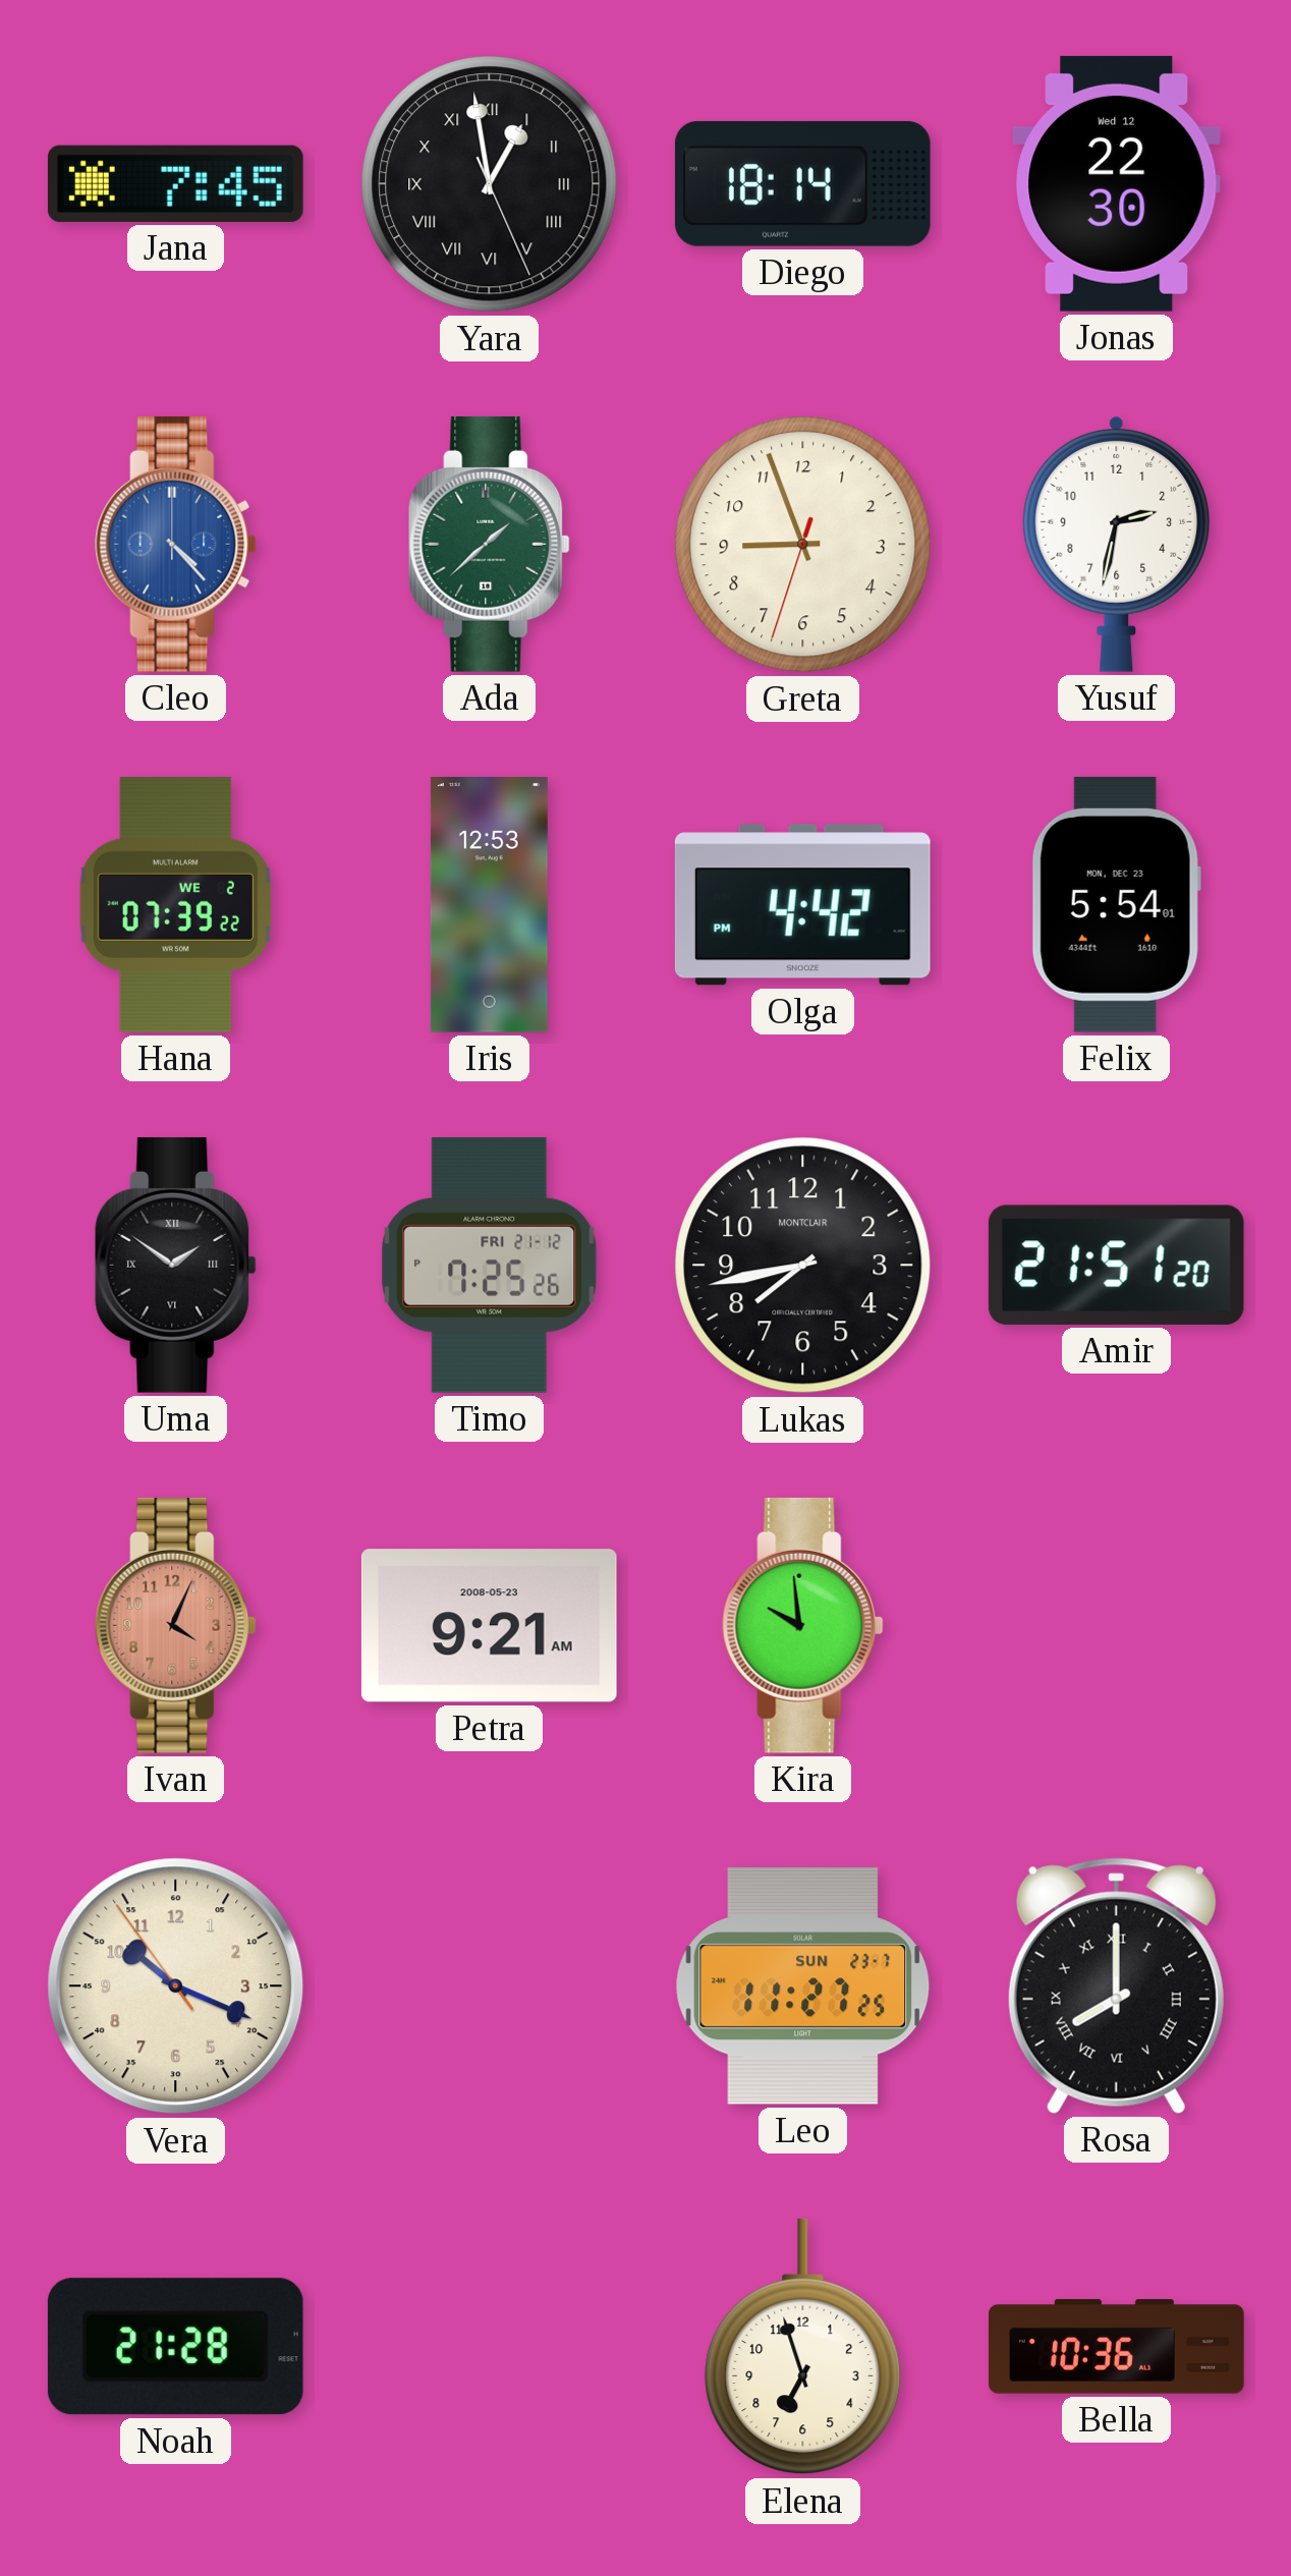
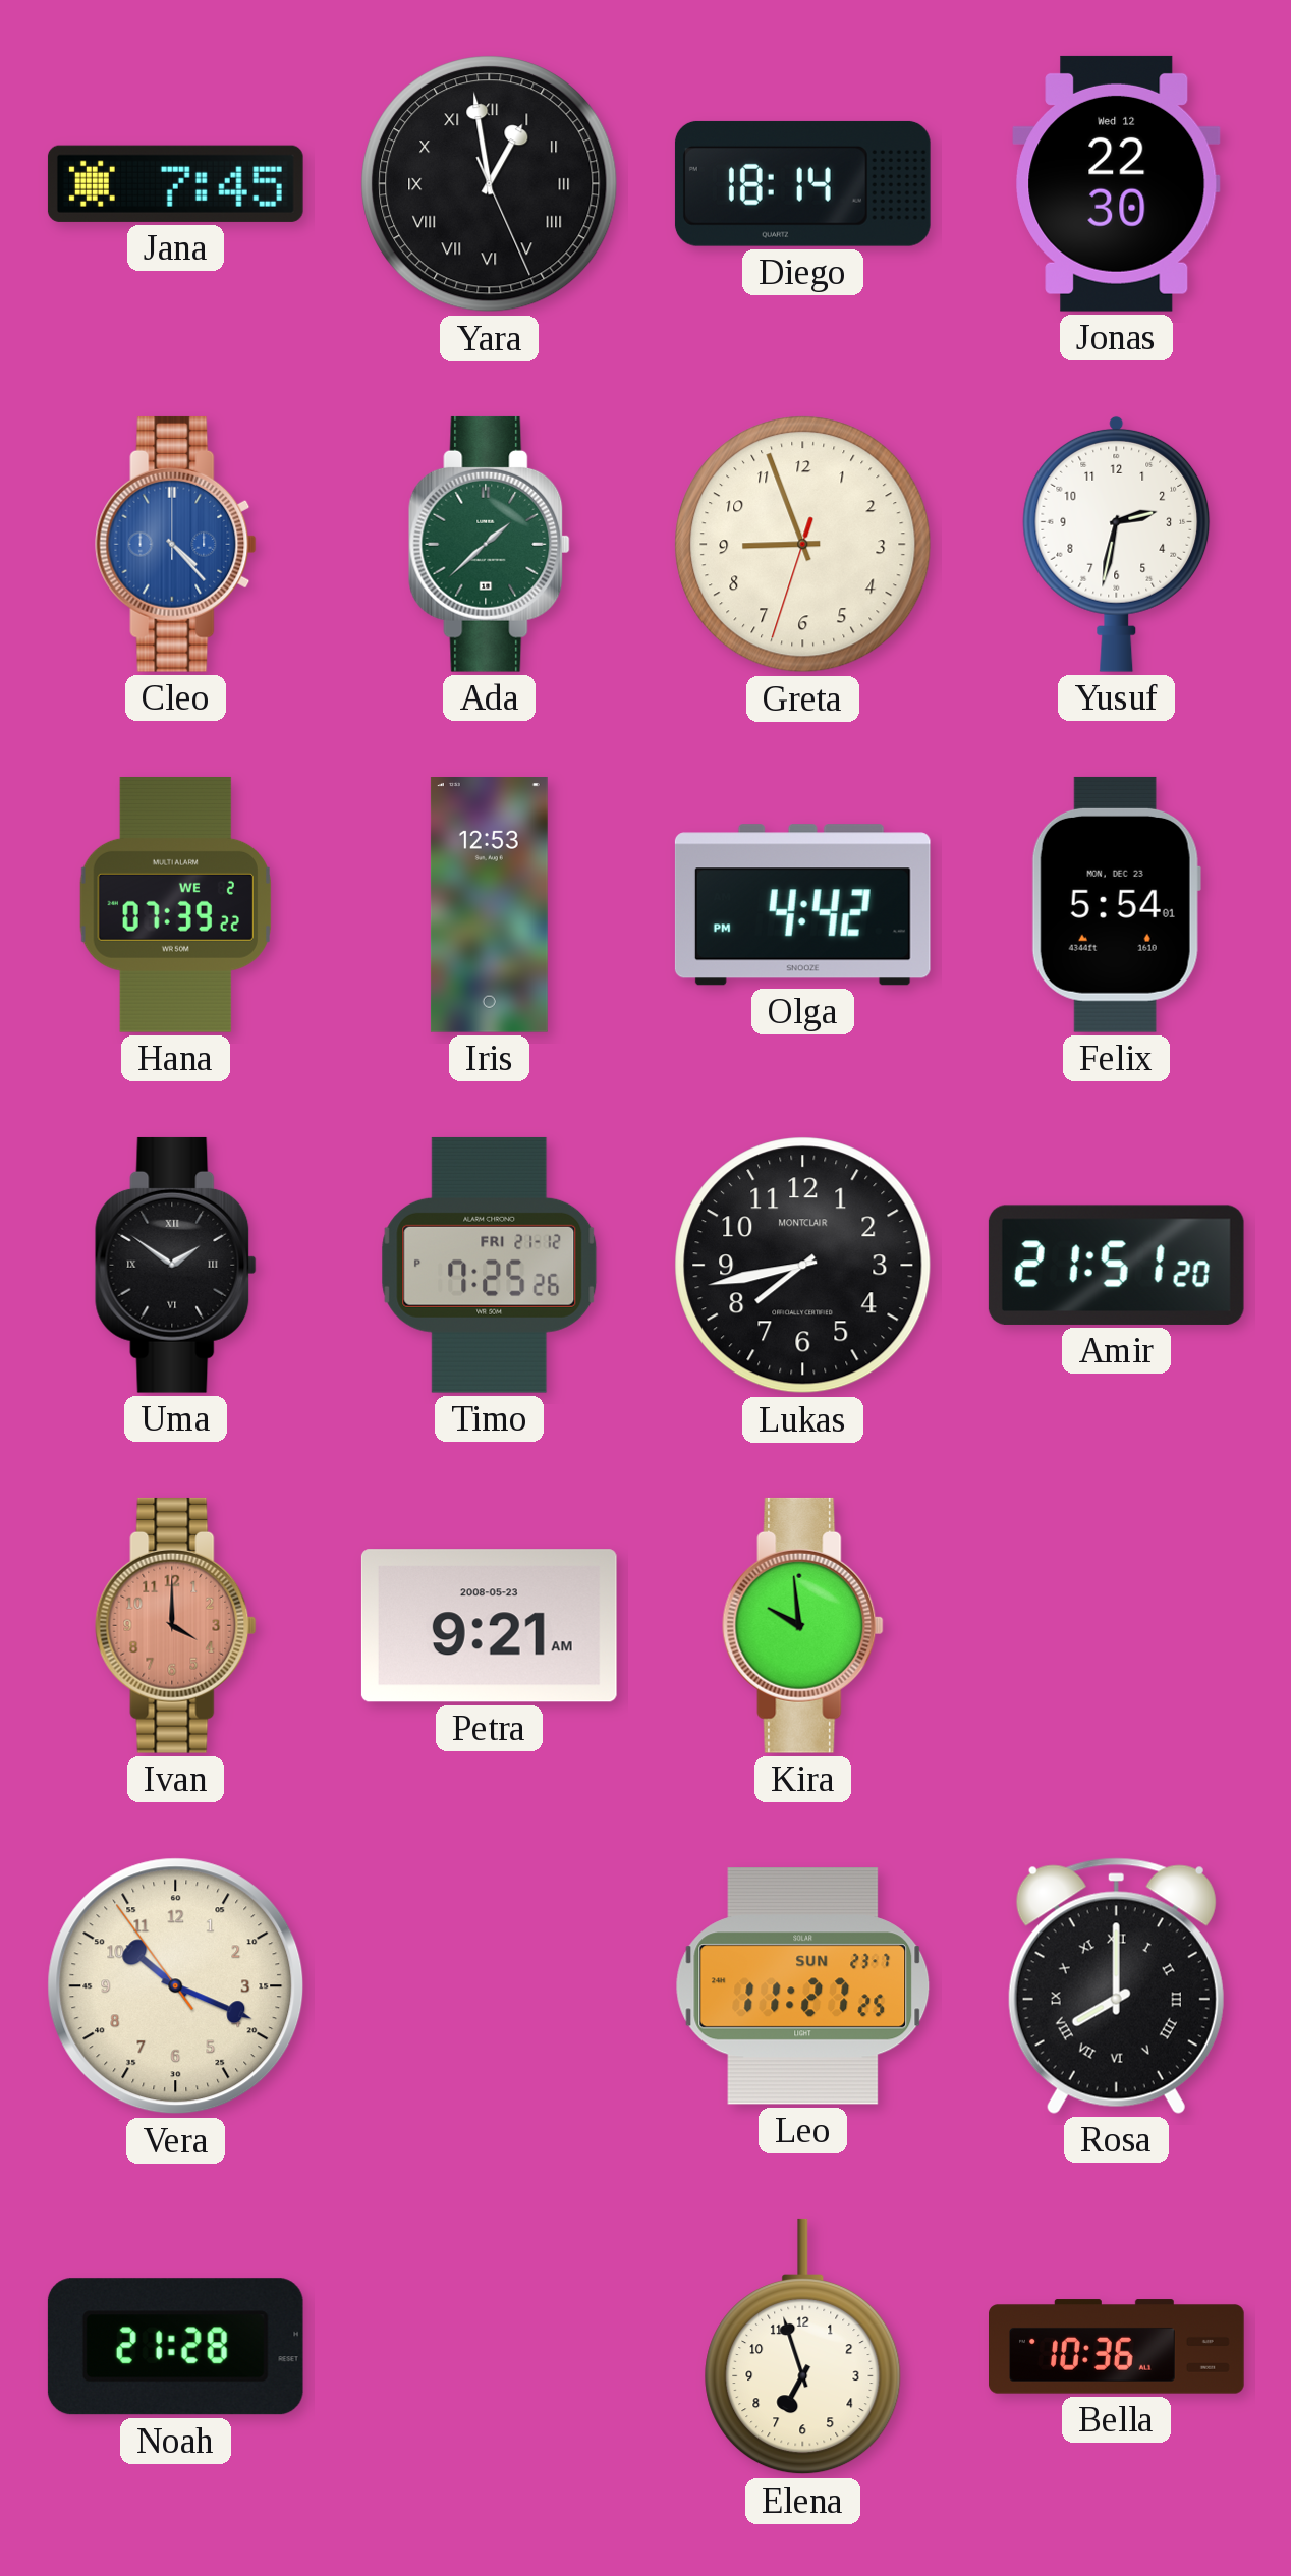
Ivan: 4:04 -> 4:00 (176, 1625)
